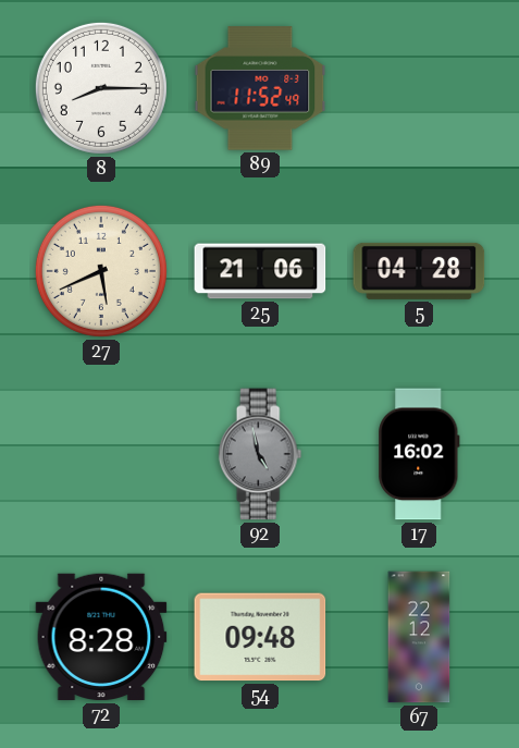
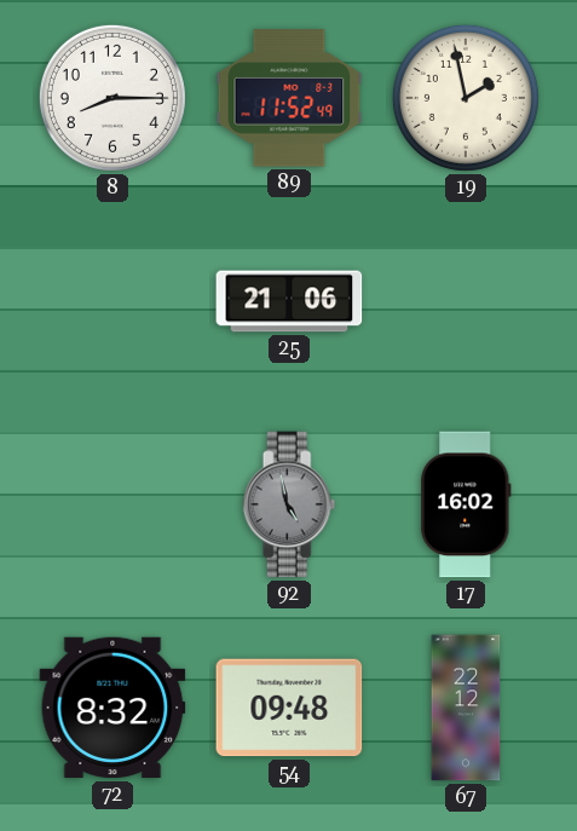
19: none -> 1:58 (466, 98)
27: 5:41 -> none (101, 271)
5: 04:28 -> none (419, 271)
72: 8:28 -> 8:32 (112, 708)
